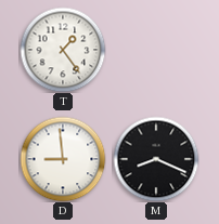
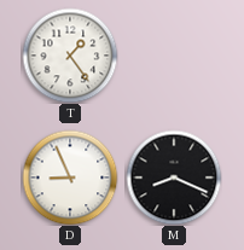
D: 8:59 -> 8:56 (70, 178)
